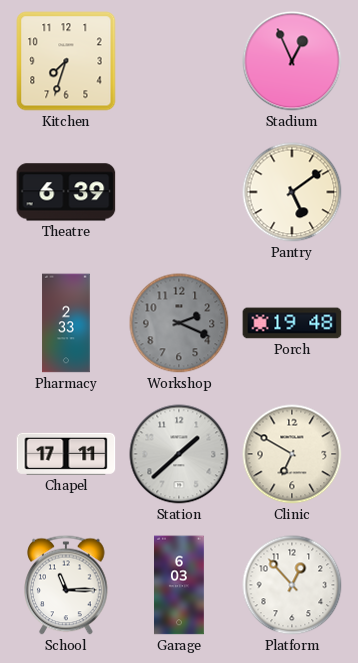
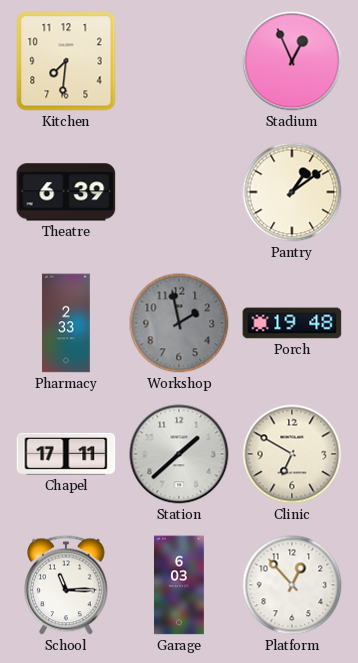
Kitchen: 7:33 -> 7:31 (66, 61)
Pantry: 5:09 -> 1:09 (292, 192)
Workshop: 2:19 -> 1:58 (179, 323)
